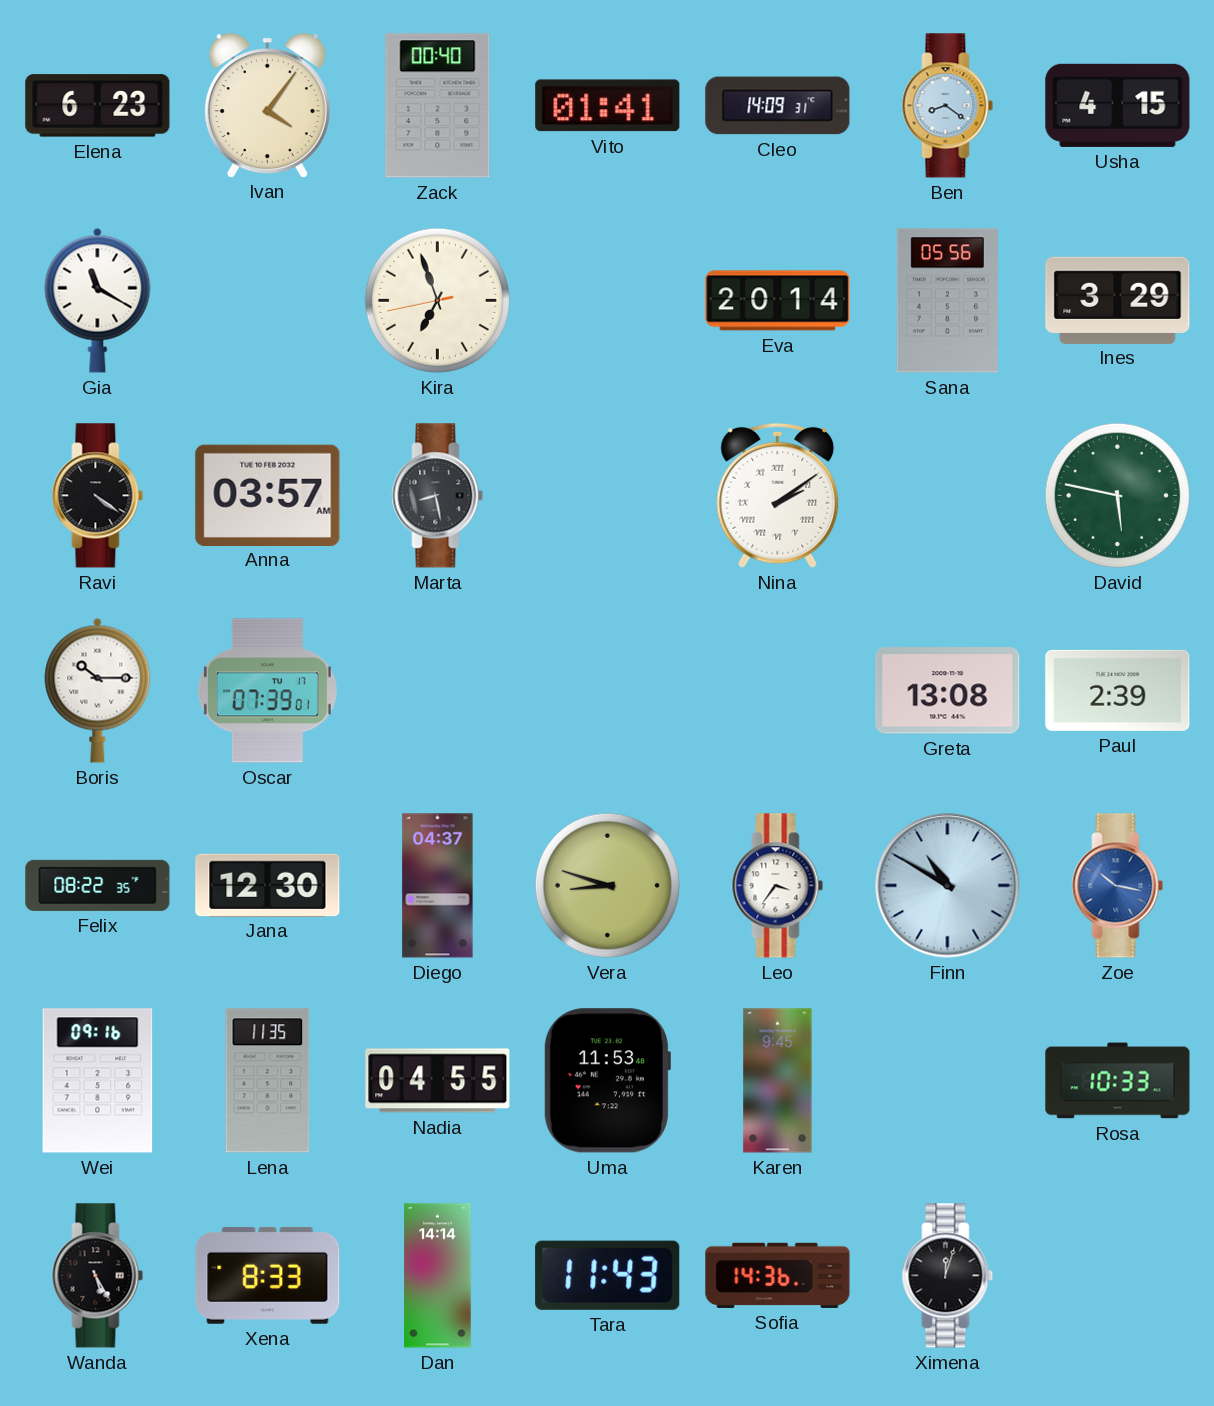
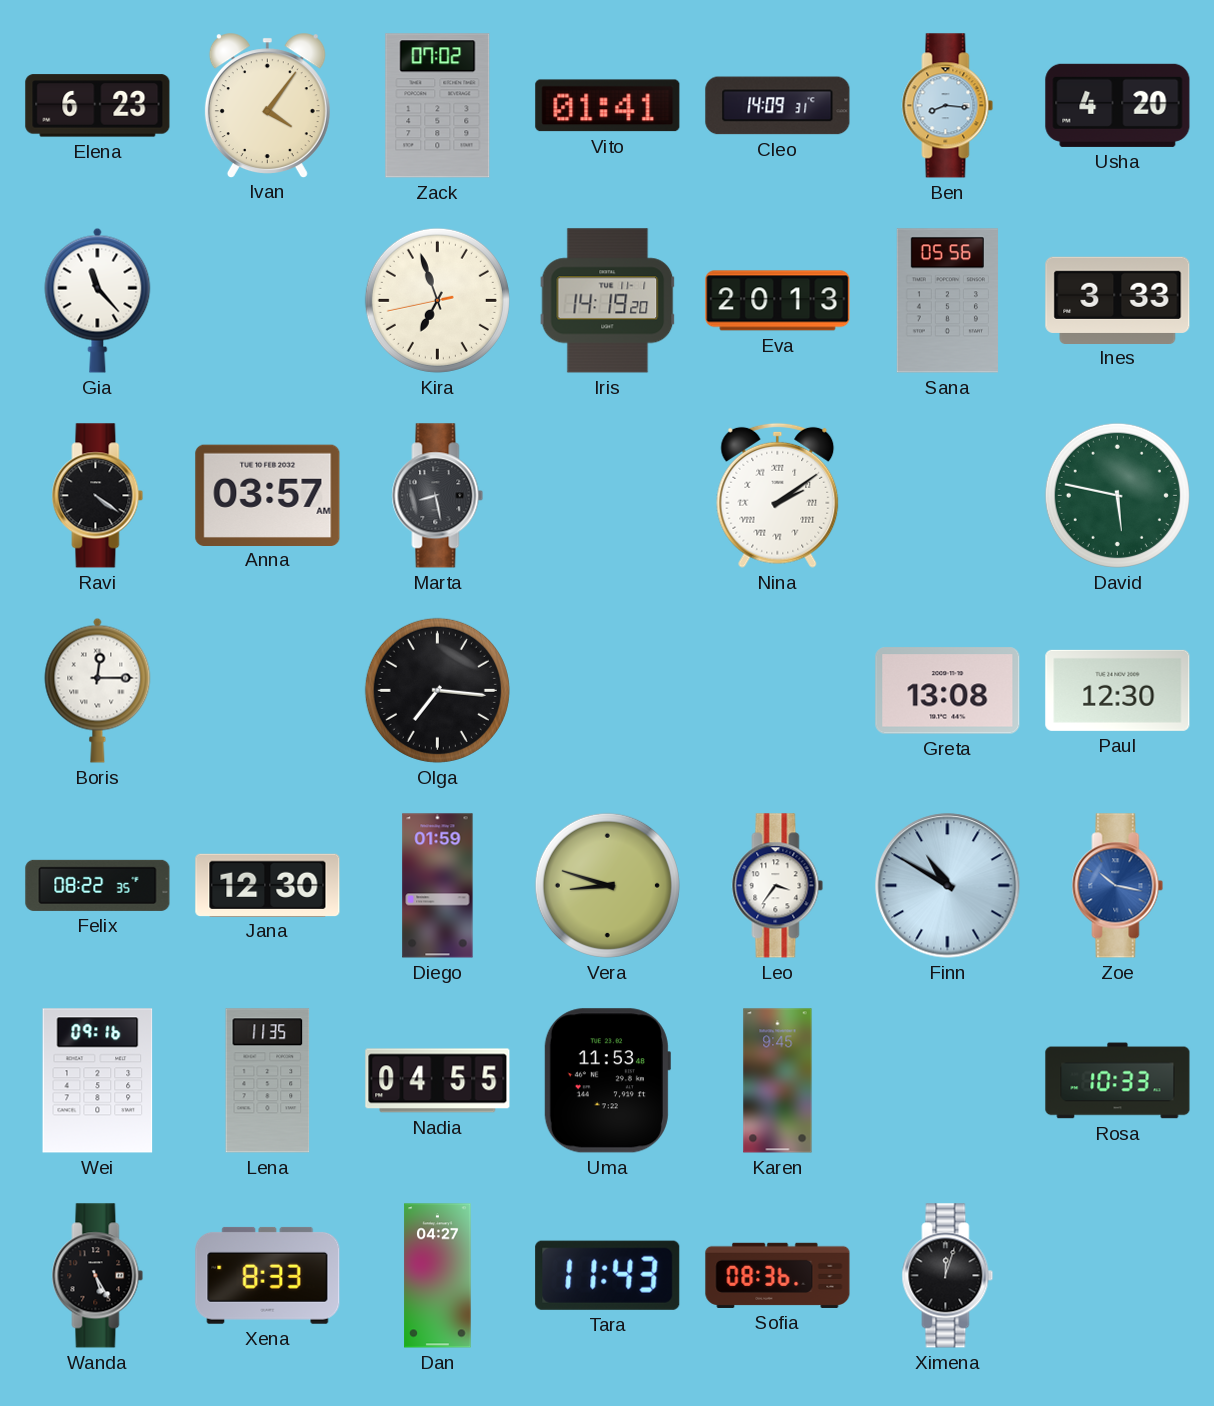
Zack: 00:40 -> 07:02 (438, 106)
Ben: 8:21 -> 8:16 (948, 106)
Usha: 4:15 -> 4:20 (1118, 105)
Gia: 11:20 -> 11:23 (98, 300)
Iris: none -> 14:19 (608, 301)
Eva: 20:14 -> 20:13 (778, 301)
Ines: 3:29 -> 3:33 (1118, 300)
Boris: 10:15 -> 12:15 (98, 690)
Oscar: 07:39 -> none (267, 691)
Olga: none -> 7:16 (437, 690)
Paul: 2:39 -> 12:30 (1118, 690)
Diego: 04:37 -> 01:59 (438, 886)
Dan: 14:14 -> 04:27 (438, 1276)
Sofia: 14:36 -> 08:36 (778, 1275)
